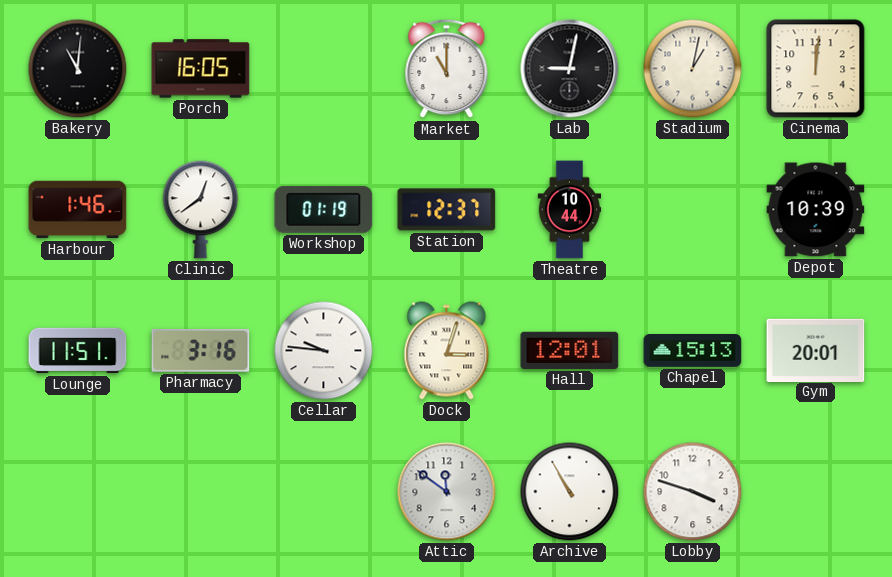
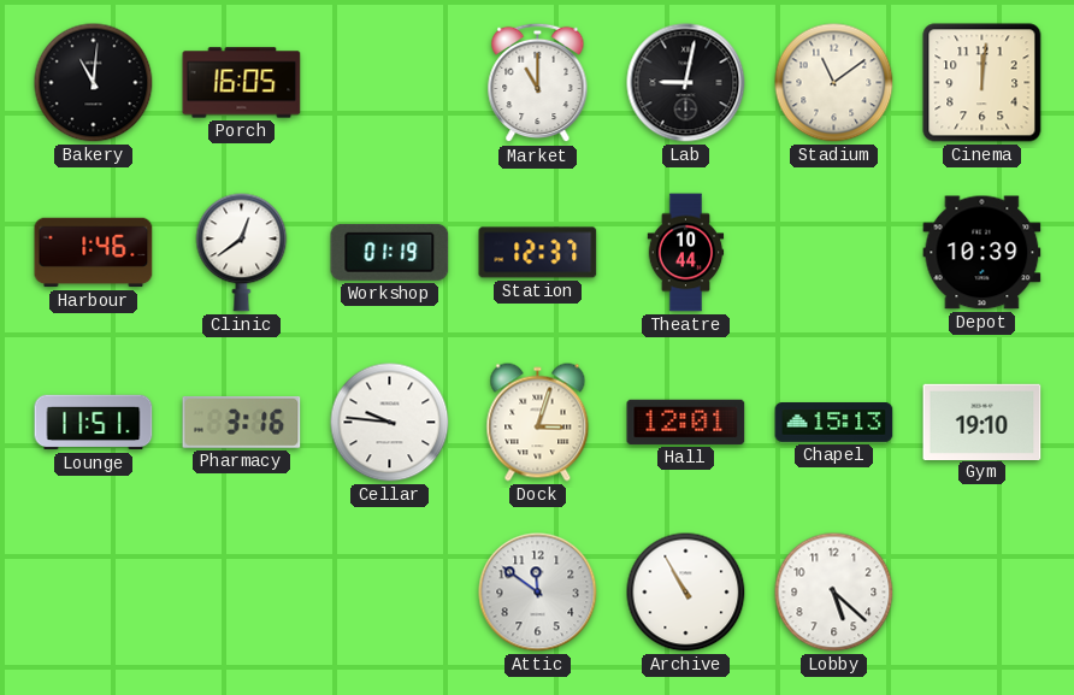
Stadium: 1:02 -> 11:09 (834, 83)
Gym: 20:01 -> 19:10 (982, 422)
Lobby: 3:48 -> 5:22 (834, 593)
